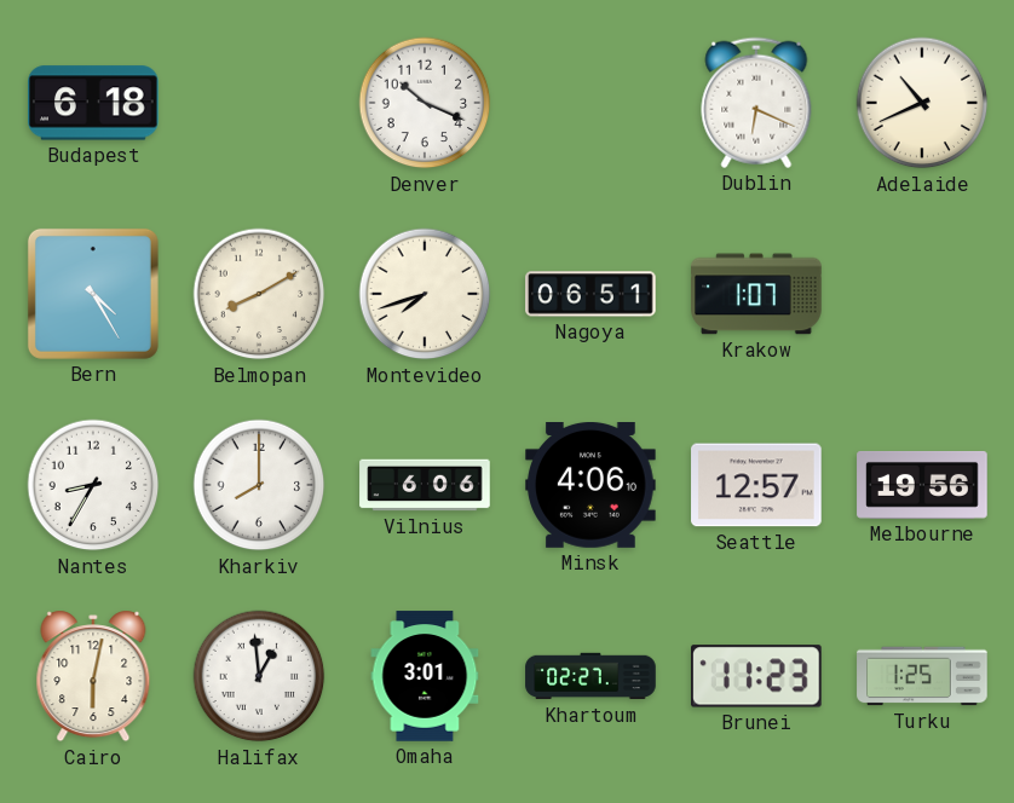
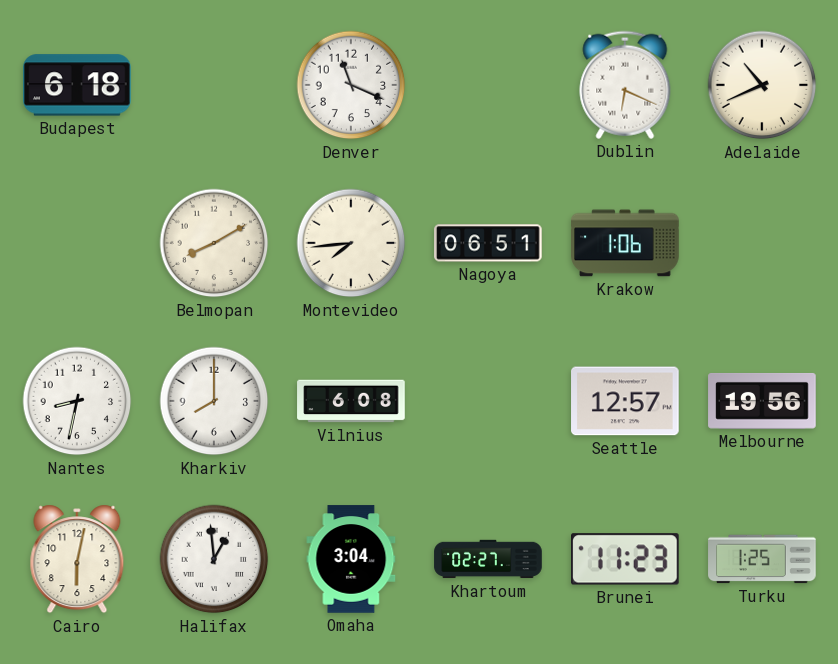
Denver: 10:19 -> 11:19 (351, 85)
Bern: 4:25 -> none (93, 294)
Montevideo: 7:42 -> 7:44 (351, 243)
Krakow: 1:07 -> 1:06 (625, 243)
Nantes: 8:35 -> 8:32 (77, 401)
Vilnius: 6:06 -> 6:08 (351, 401)
Minsk: 4:06 -> none (590, 486)
Omaha: 3:01 -> 3:04 (351, 559)
